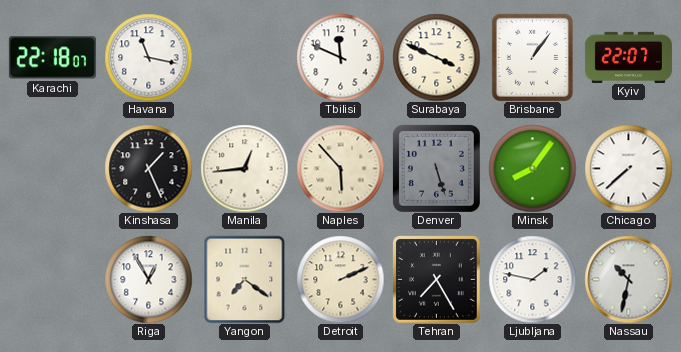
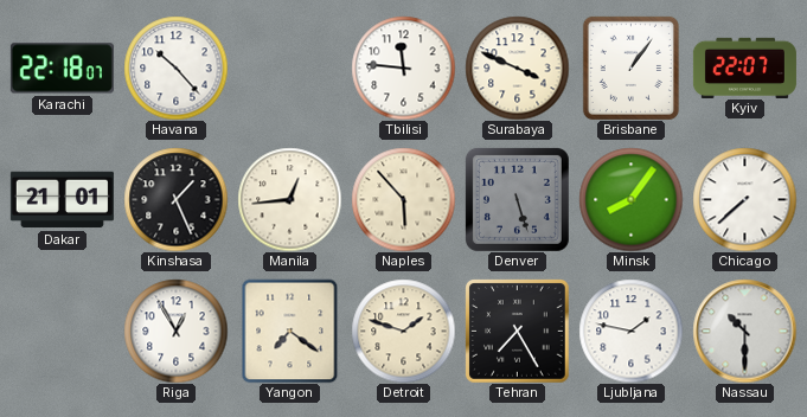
Havana: 11:17 -> 10:23 (175, 68)
Tbilisi: 11:49 -> 11:46 (403, 68)
Dakar: none -> 21:01 (62, 200)
Detroit: 2:11 -> 1:48 (403, 331)
Nassau: 10:32 -> 10:30 (744, 331)
